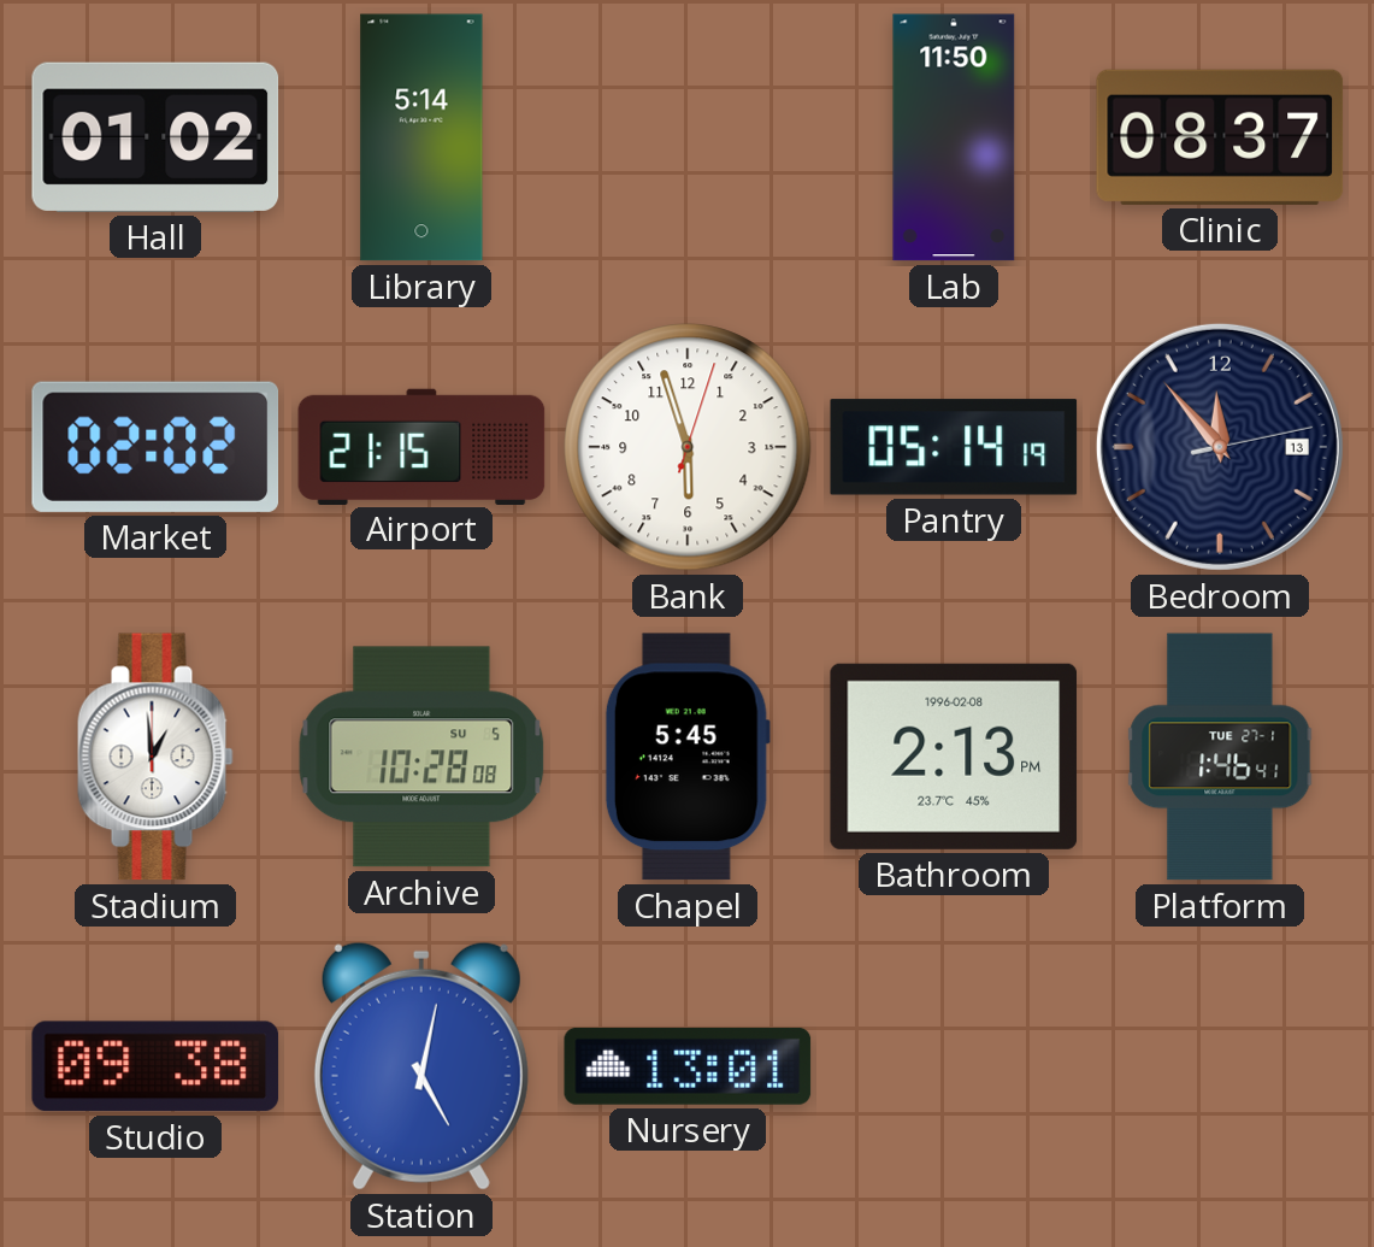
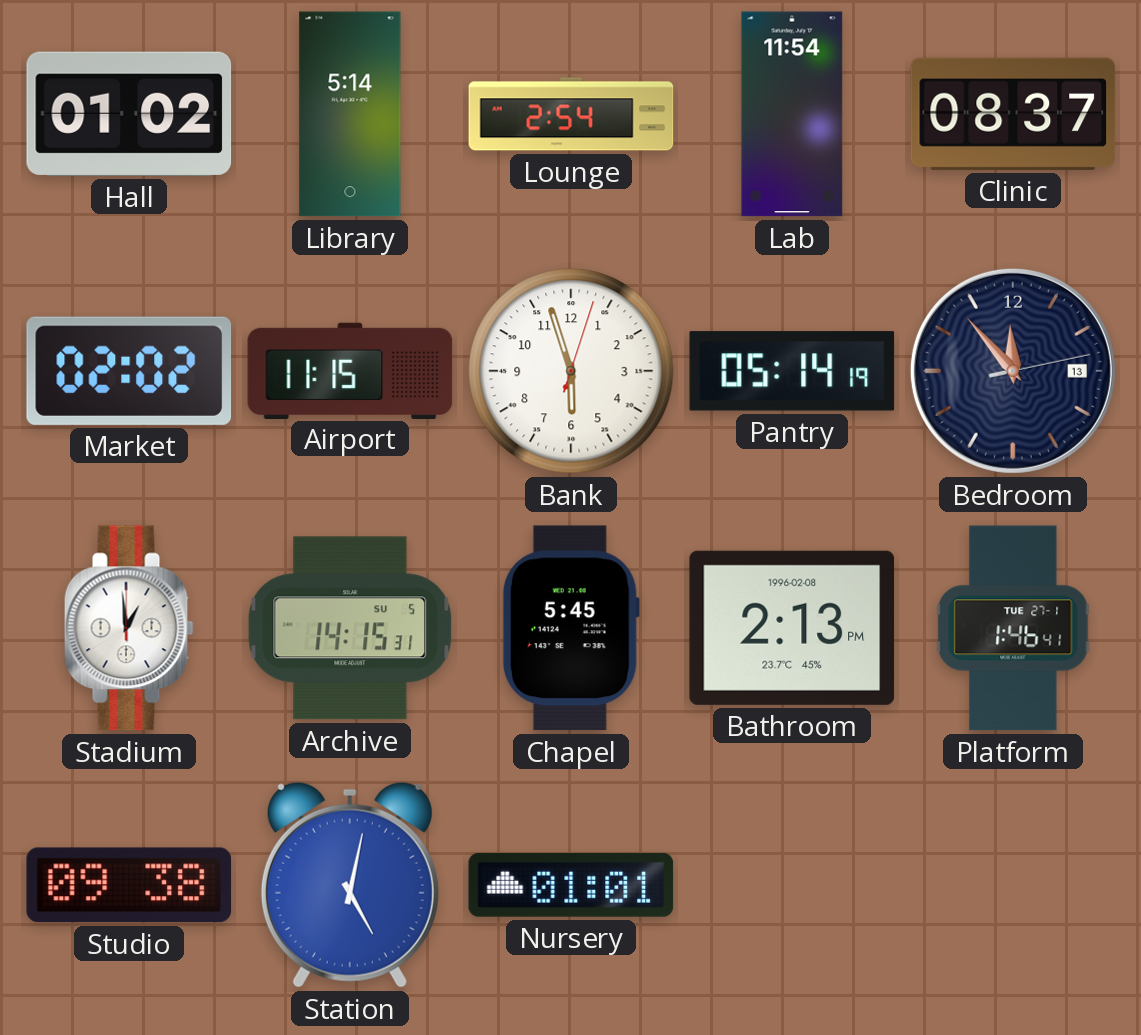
Lounge: none -> 2:54 (571, 114)
Lab: 11:50 -> 11:54 (792, 114)
Airport: 21:15 -> 11:15 (350, 370)
Archive: 10:28 -> 14:15 (350, 628)
Nursery: 13:01 -> 01:01 (571, 885)
